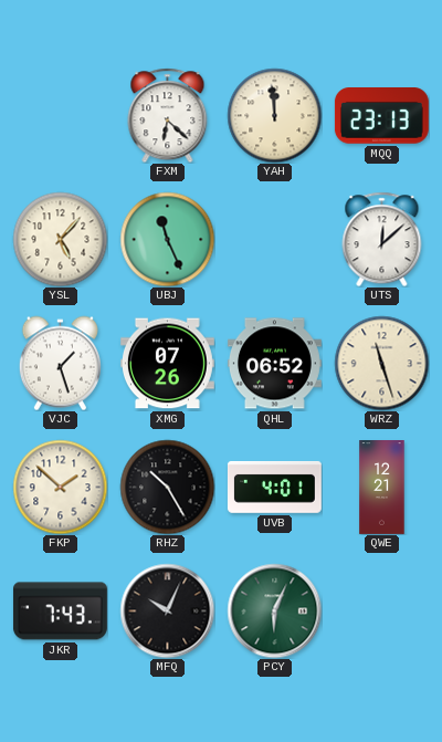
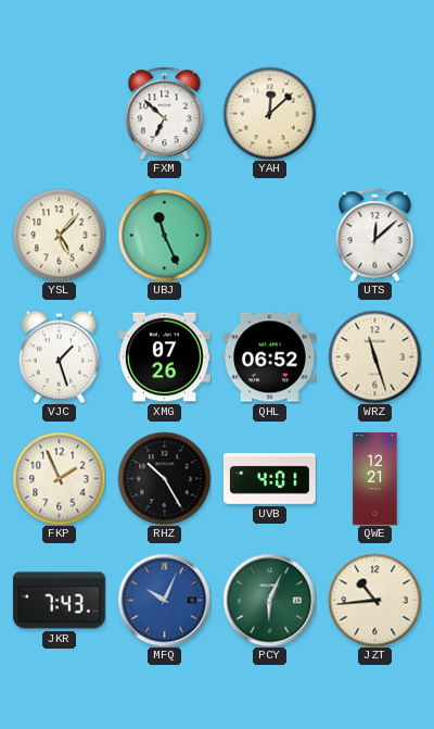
FXM: 6:22 -> 6:52 (165, 113)
YAH: 11:59 -> 12:08 (269, 113)
MQQ: 23:13 -> none (381, 116)
FKP: 1:52 -> 1:56 (59, 478)
MFQ dial: black -> blue (164, 600)
JZT: none -> 10:44 (374, 600)
